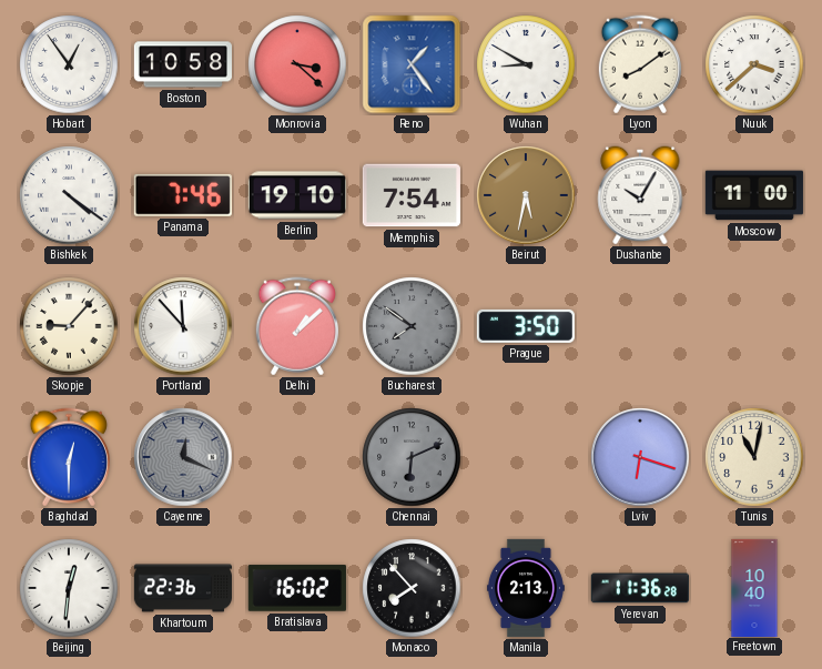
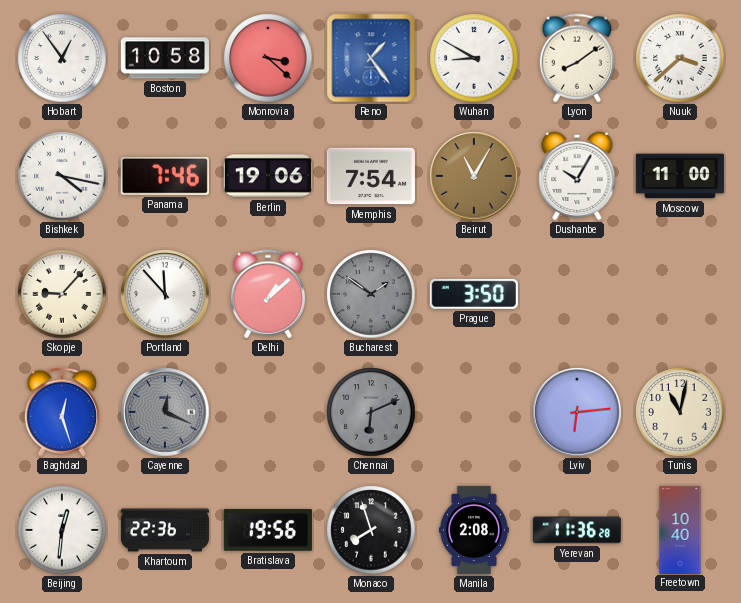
Bishkek: 4:21 -> 4:17 (62, 176)
Berlin: 19:10 -> 19:06 (268, 176)
Beirut: 5:32 -> 11:05 (474, 176)
Bucharest: 7:51 -> 1:51 (371, 294)
Baghdad: 12:30 -> 12:27 (62, 412)
Lviv: 6:18 -> 6:14 (577, 412)
Bratislava: 16:02 -> 19:56 (268, 530)
Monaco: 7:53 -> 7:57 (371, 530)
Manila: 2:13 -> 2:08 (474, 530)
